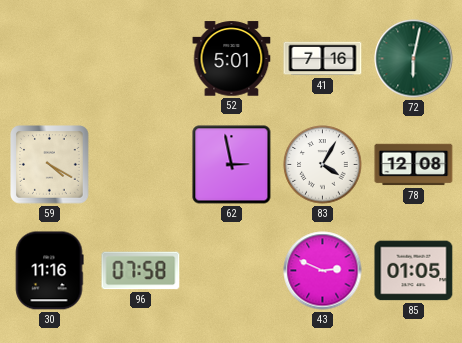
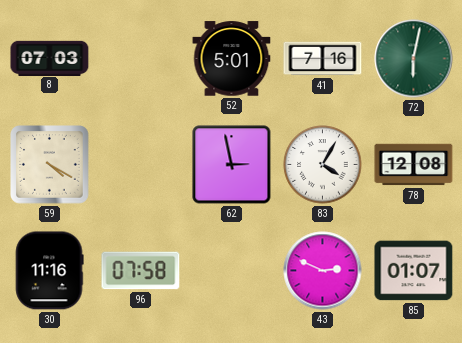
8: none -> 07:03 (50, 58)
85: 01:05 -> 01:07 (414, 271)
